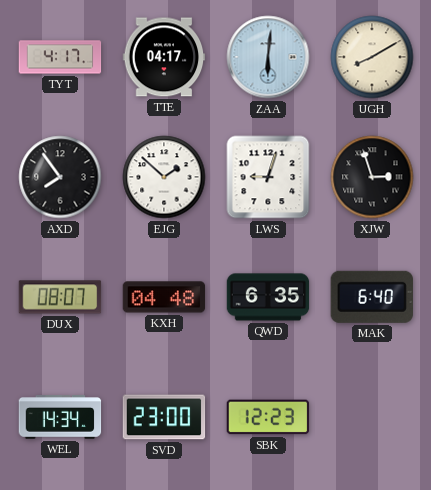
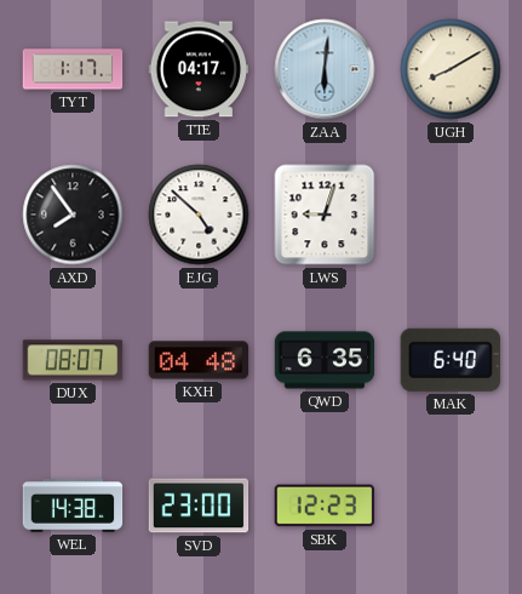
TYT: 4:17 -> 1:17 (73, 69)
EJG: 1:52 -> 4:52 (199, 215)
XJW: 2:57 -> none (372, 177)
WEL: 14:34 -> 14:38 (73, 506)
